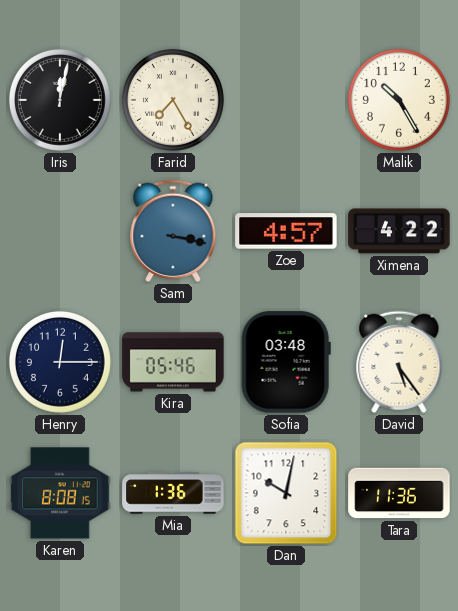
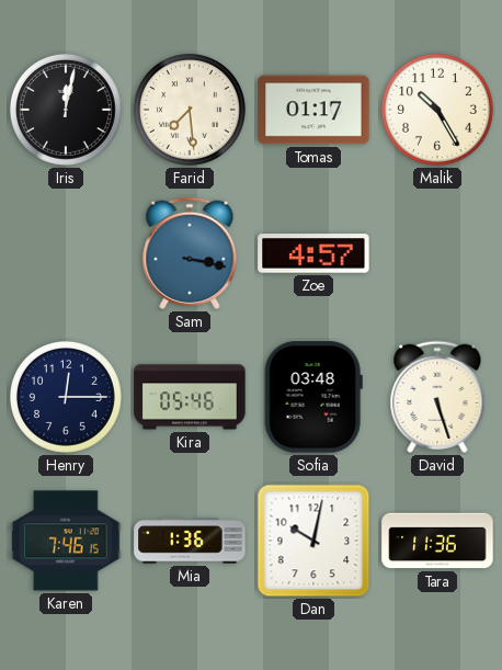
Farid: 7:25 -> 7:29 (190, 110)
Tomas: none -> 01:17 (313, 110)
Ximena: 4:22 -> none (399, 231)
David: 5:24 -> 5:27 (437, 397)
Karen: 8:08 -> 7:46 (66, 541)
